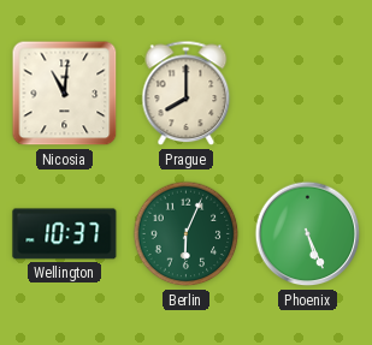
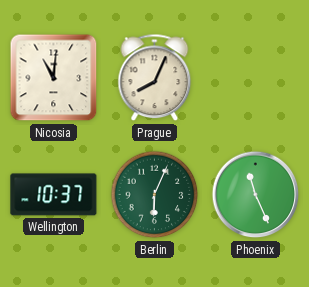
Prague: 8:00 -> 8:04 (155, 78)
Phoenix: 5:26 -> 11:26 (256, 195)
